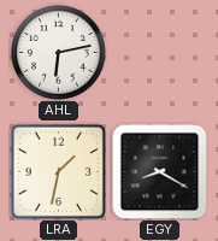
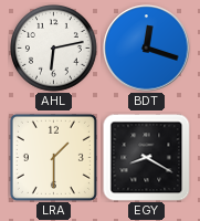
BDT: none -> 12:18 (147, 49)
LRA: 1:32 -> 1:30 (53, 157)
